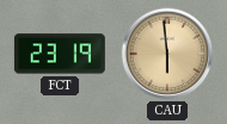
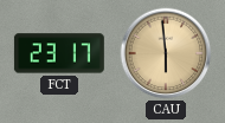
FCT: 23:19 -> 23:17 (59, 53)
